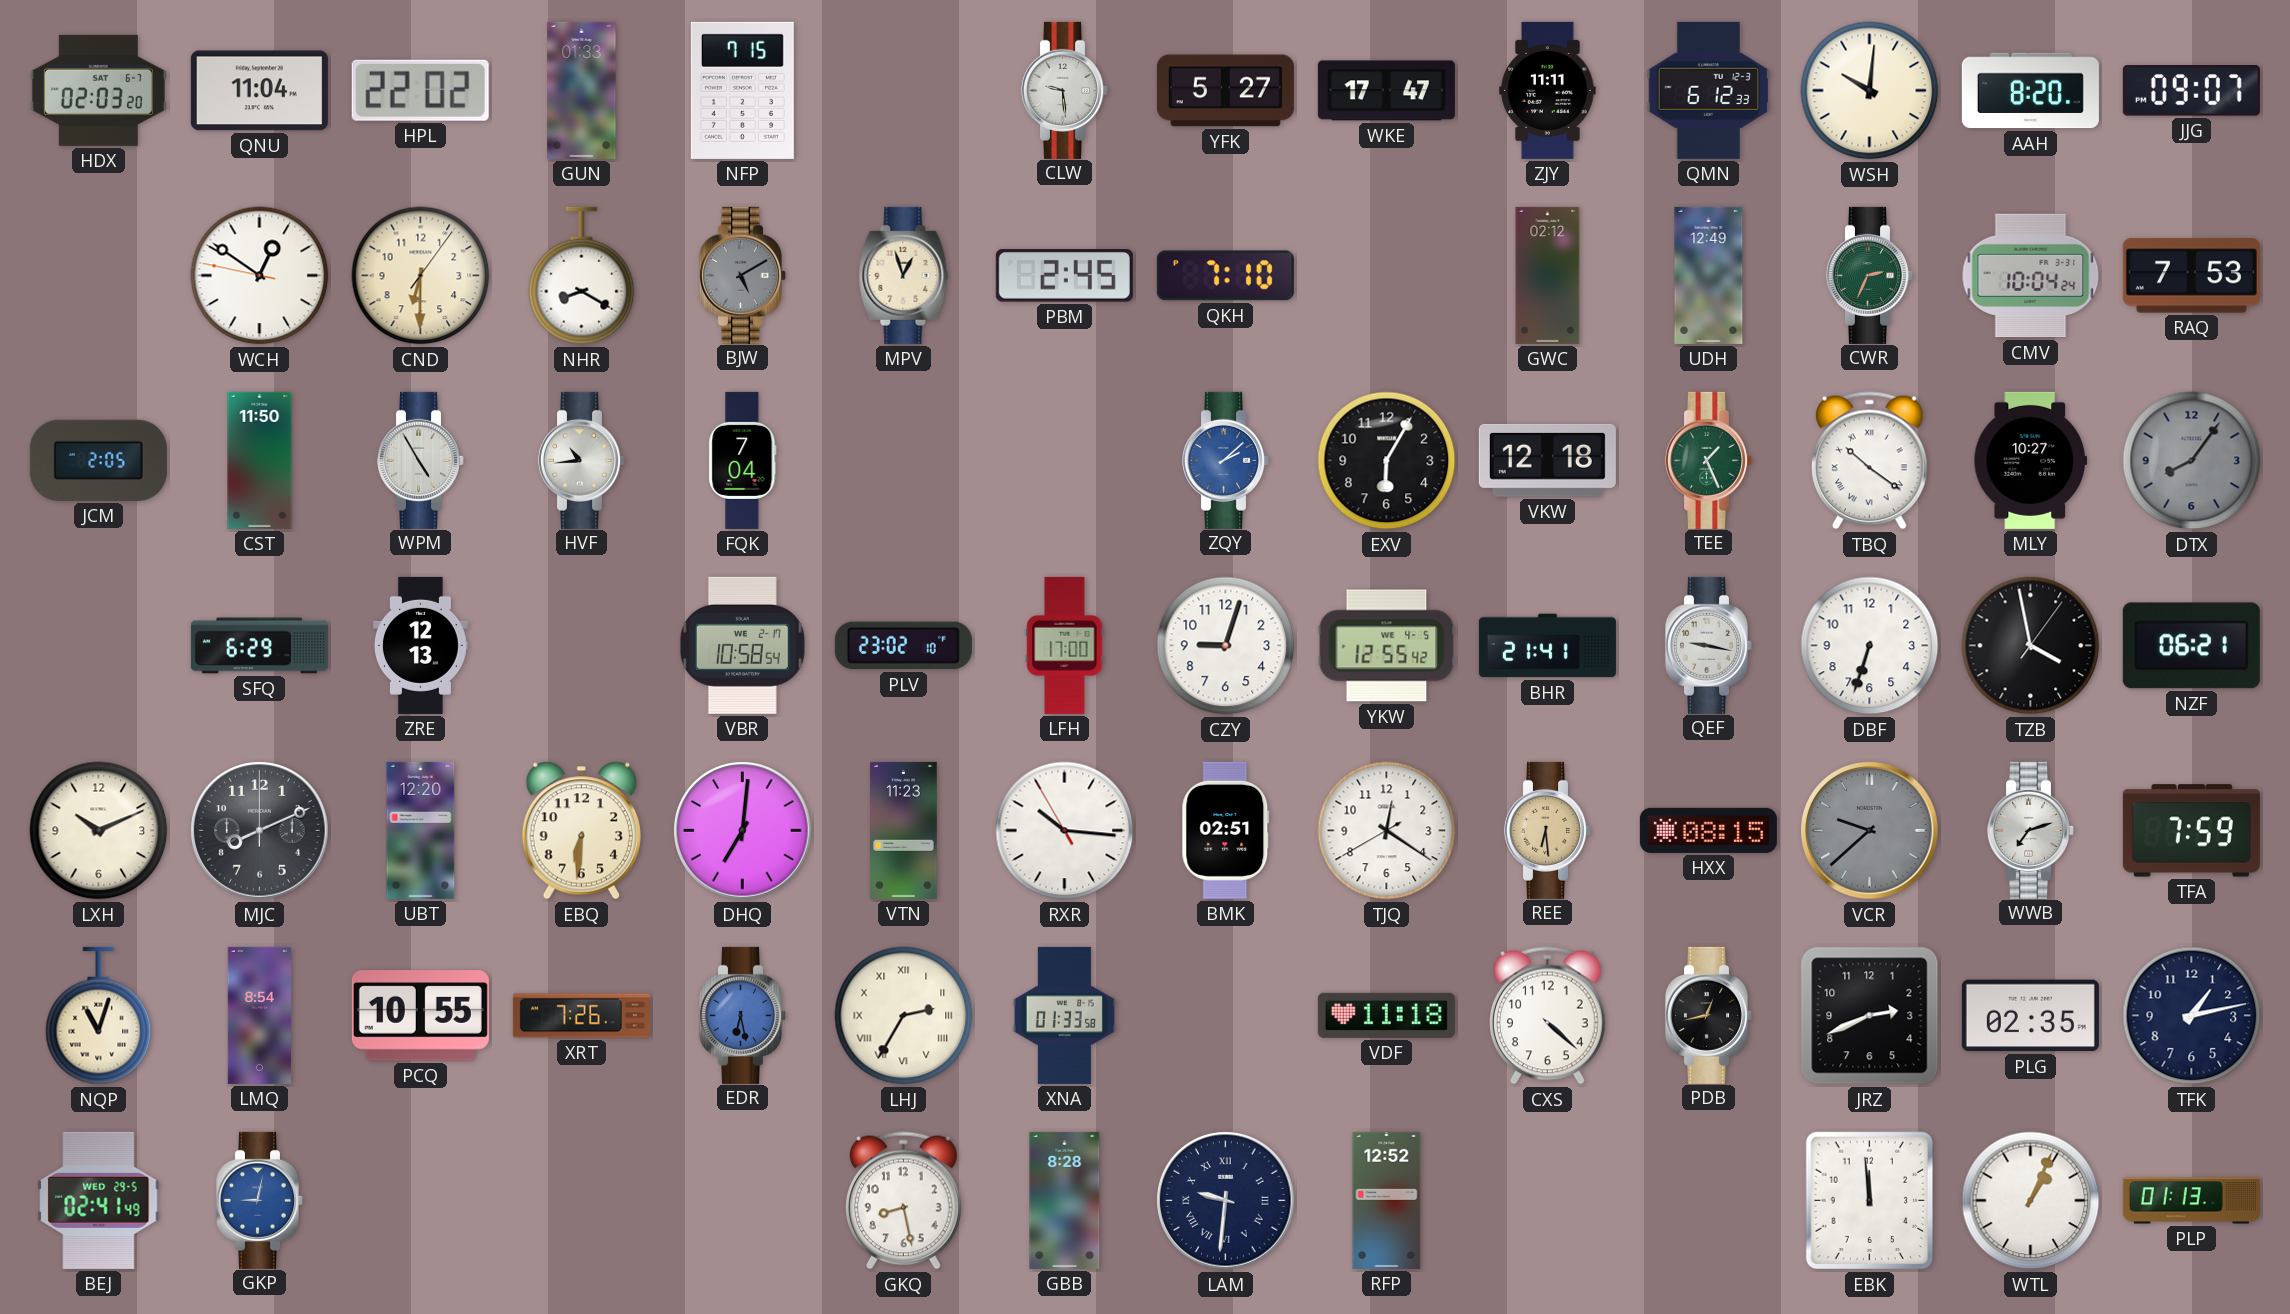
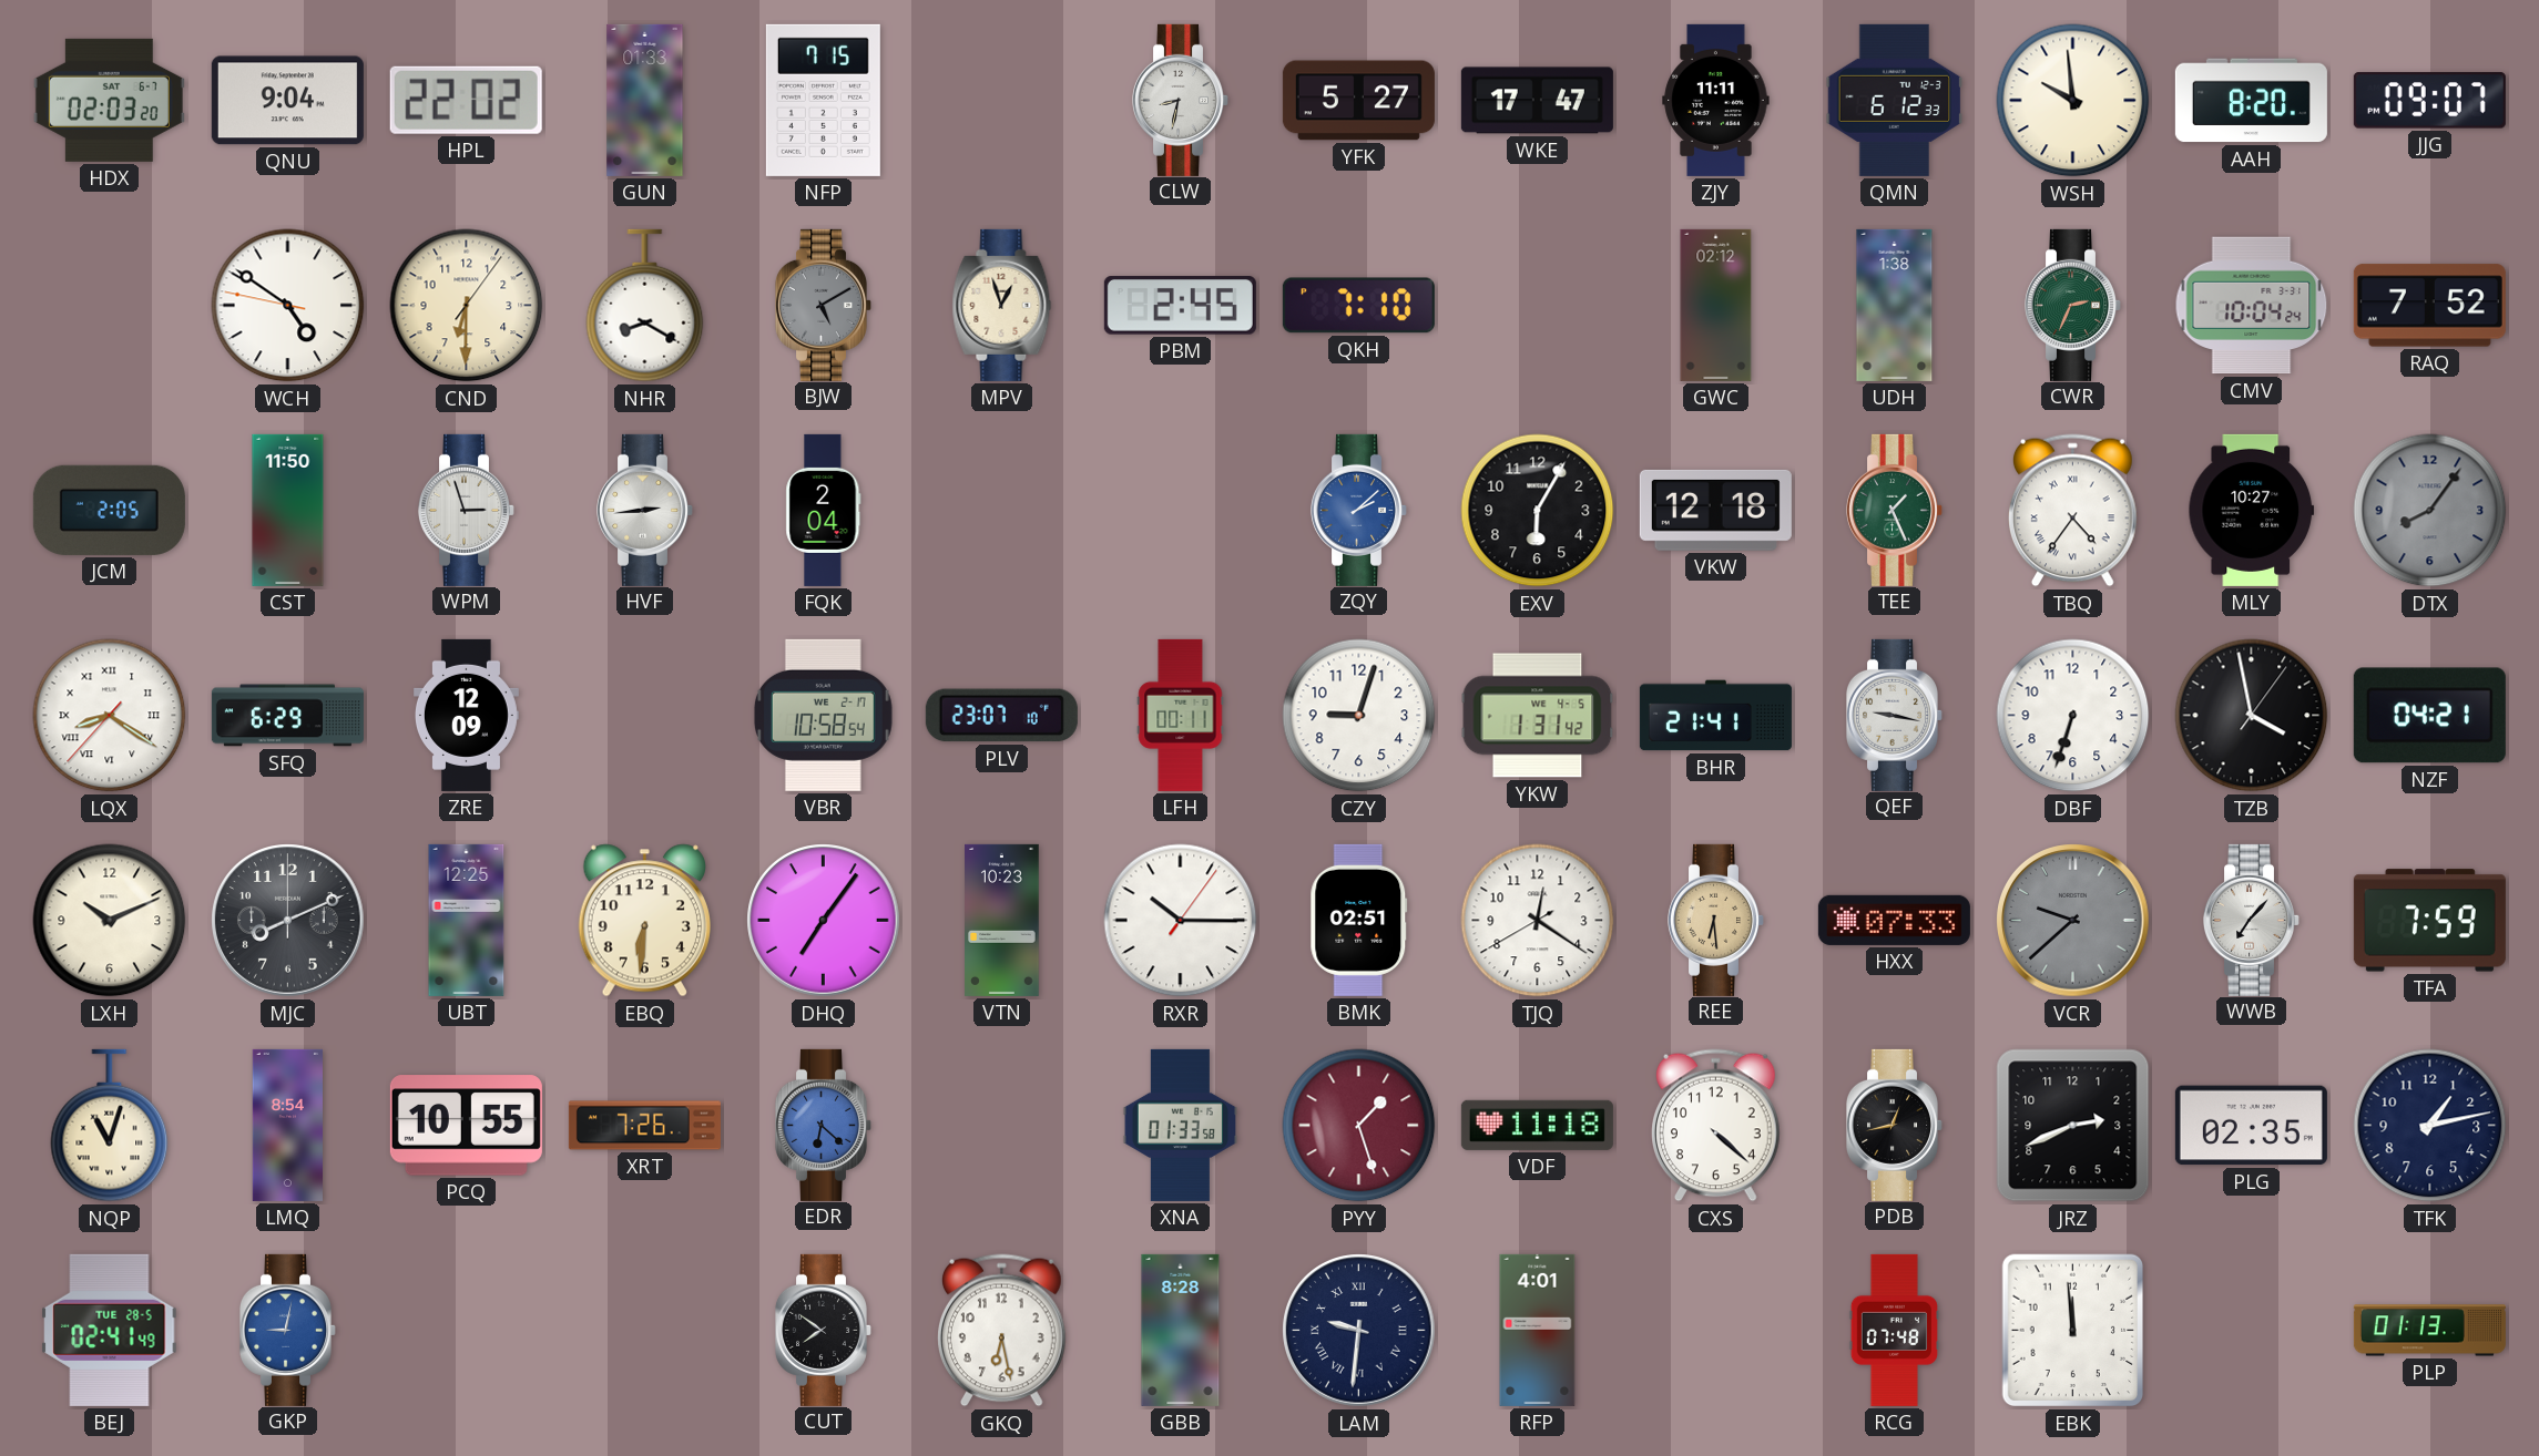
QNU: 11:04 -> 9:04 (287, 101)
CLW: 9:29 -> 8:32 (1180, 100)
WSH: 10:01 -> 9:59 (2073, 101)
WCH: 12:50 -> 4:50 (288, 306)
UDH: 12:49 -> 1:38 (1895, 305)
RAQ: 7:53 -> 7:52 (2429, 306)
WPM: 4:55 -> 2:57 (466, 510)
HVF: 10:44 -> 2:44 (644, 510)
FQK: 7:04 -> 2:04 (824, 510)
TBQ: 10:21 -> 4:36 (2073, 511)
LQX: none -> 8:20 (110, 716)
ZRE: 12:13 -> 12:09 (466, 715)
PLV: 23:02 -> 23:07 (1001, 716)
LFH: 17:00 -> 00:11 (1181, 715)
YKW: 12:55 -> 1:31 (1538, 716)
NZF: 06:21 -> 04:21 (2429, 716)
UBT: 12:20 -> 12:25 (467, 920)
DHQ: 7:01 -> 7:06 (824, 921)
VTN: 11:23 -> 10:23 (1002, 920)
RXR: 10:15:55 -> 10:15:06 (1181, 921)
HXX: 08:15 -> 07:33 (1894, 920)
WWB: 7:12 -> 7:07 (2251, 920)
EDR: 6:28 -> 6:22 (823, 1125)
LHJ: 2:35 -> none (904, 1016)
PYY: none -> 1:27 (1359, 1126)
BEJ date: WED 29-5 -> TUE 28-5 (110, 1330)
CUT: none -> 7:51 (823, 1330)
GKQ: 8:28 -> 6:28 (1002, 1331)
RFP: 12:52 -> 4:01 (1538, 1330)
RCG: none -> 07:48 (1894, 1330)
WTL: 1:04 -> none (2031, 1201)
